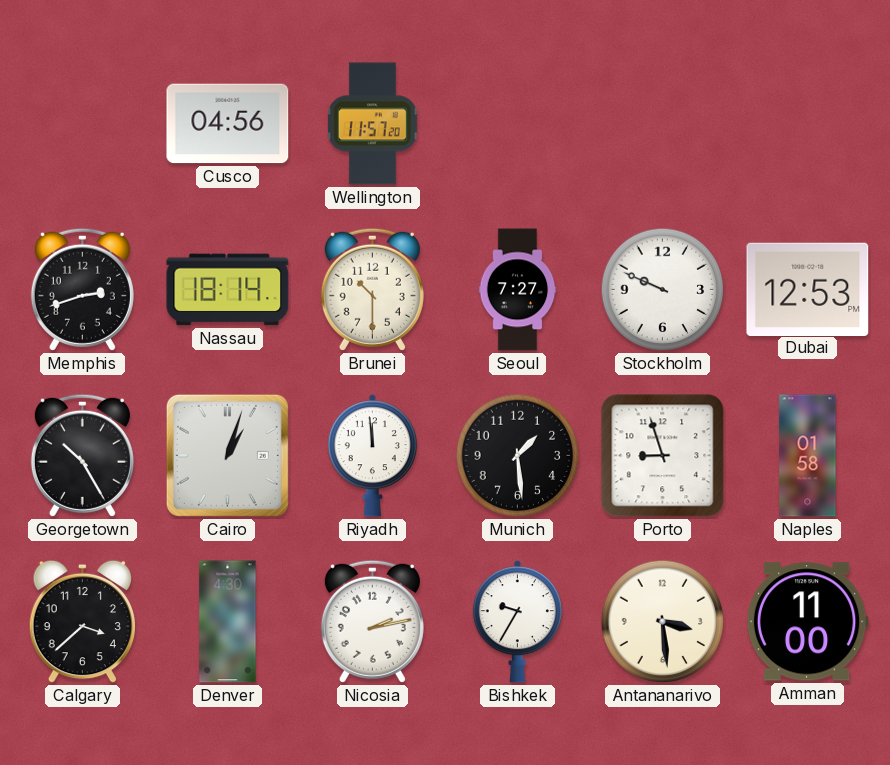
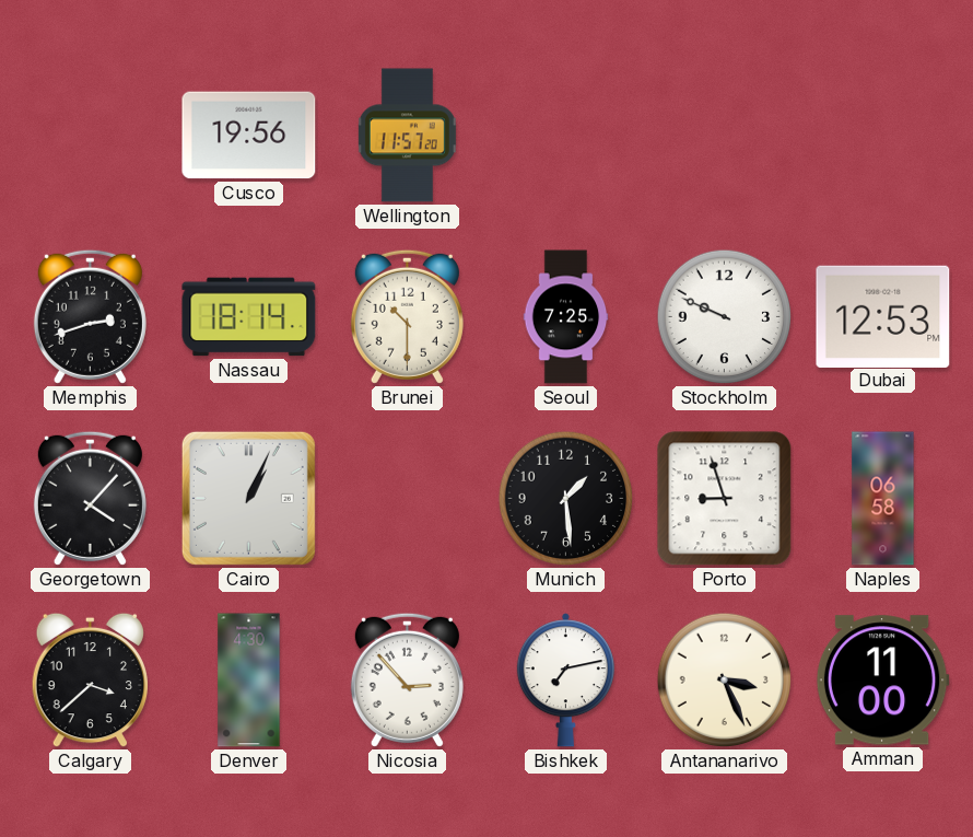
Cusco: 04:56 -> 19:56 (249, 136)
Seoul: 7:27 -> 7:25 (566, 317)
Georgetown: 10:25 -> 4:07 (90, 498)
Cairo: 1:03 -> 1:04 (248, 498)
Riyadh: 11:59 -> none (372, 456)
Naples: 01:58 -> 06:58 (883, 499)
Nicosia: 2:13 -> 2:53 (407, 679)
Bishkek: 9:35 -> 7:13 (565, 681)
Antananarivo: 3:29 -> 3:26 (725, 681)
